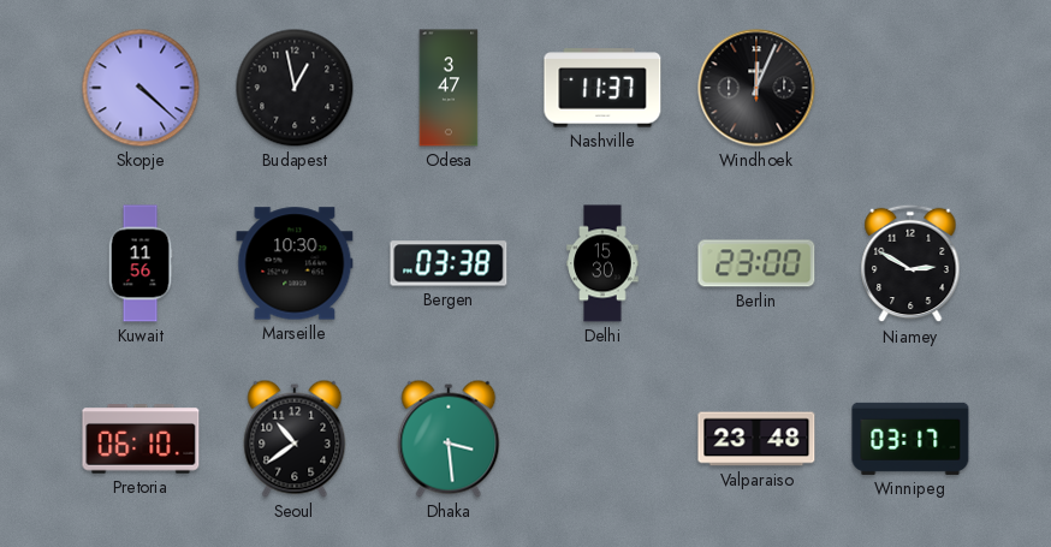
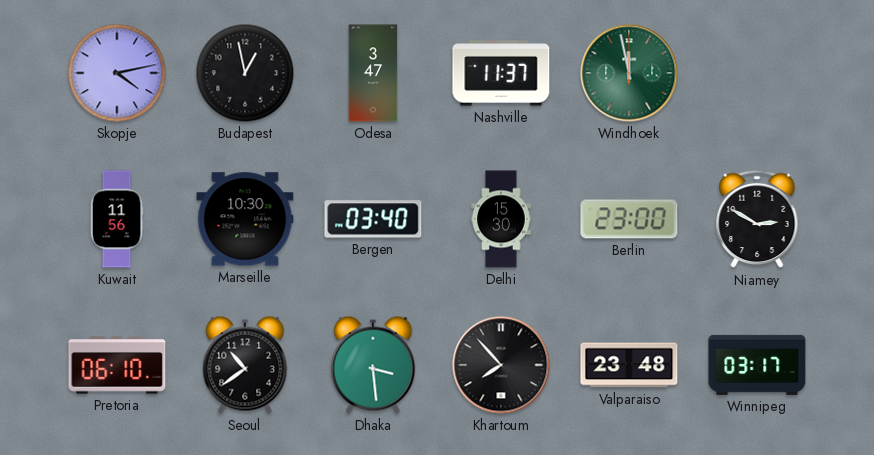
Skopje: 4:22 -> 4:13 (117, 73)
Windhoek: 12:04 -> 11:58 (629, 73)
Windhoek dial: black -> green (629, 73)
Bergen: 03:38 -> 03:40 (373, 219)
Khartoum: none -> 7:53 (501, 365)
